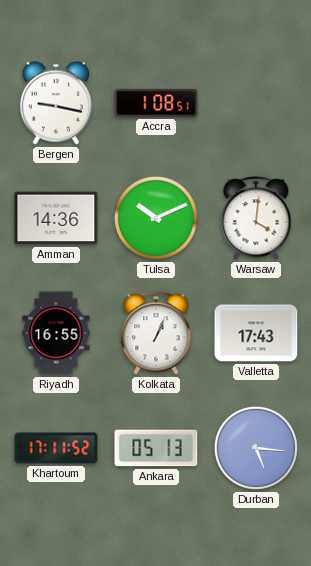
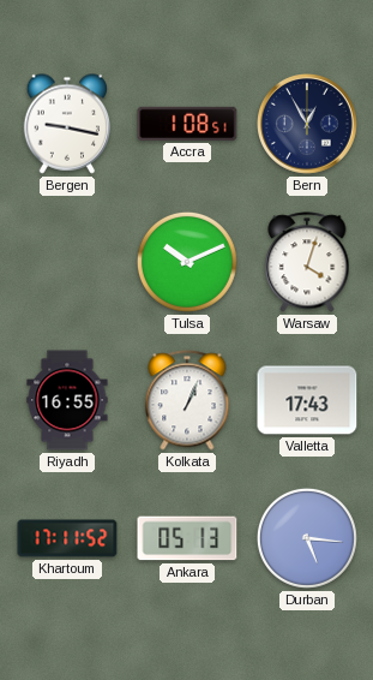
Bern: none -> 12:55 (308, 125)
Amman: 14:36 -> none (56, 218)
Warsaw: 4:01 -> 4:03 (307, 262)
